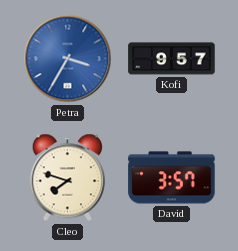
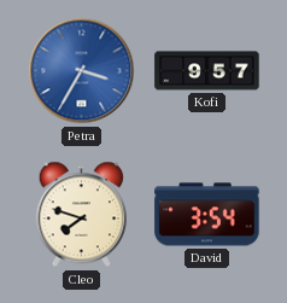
David: 3:57 -> 3:54 (207, 215)
